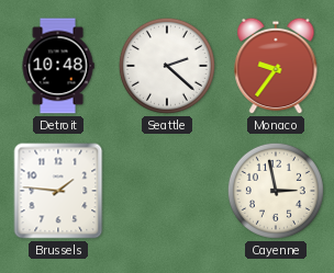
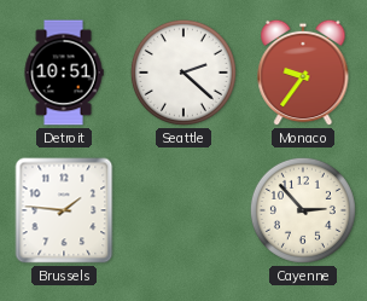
Detroit: 10:48 -> 10:51 (64, 73)
Cayenne: 2:58 -> 2:53 (303, 210)
